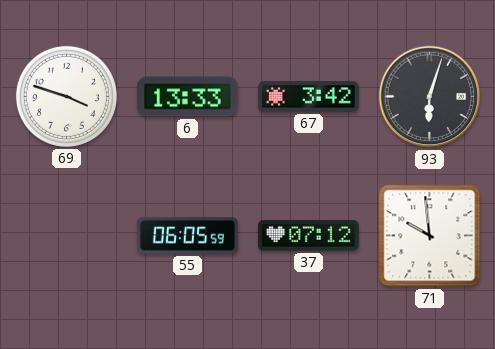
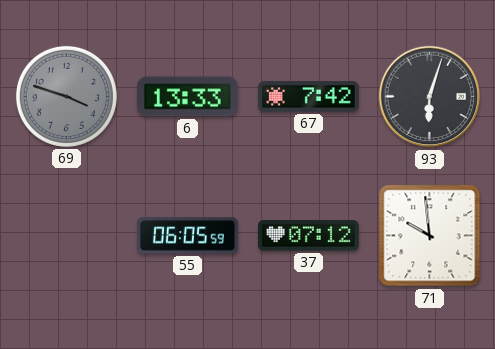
69 dial: white -> grey (66, 96)
67: 3:42 -> 7:42 (309, 97)
